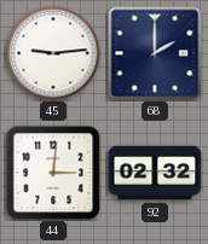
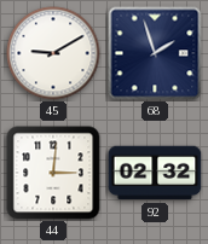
45: 9:14 -> 9:10 (53, 53)
68: 2:00 -> 1:57 (155, 53)
